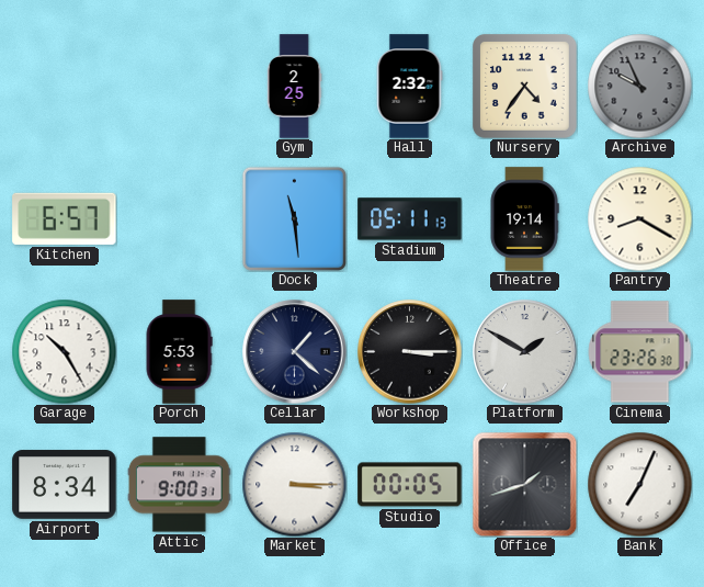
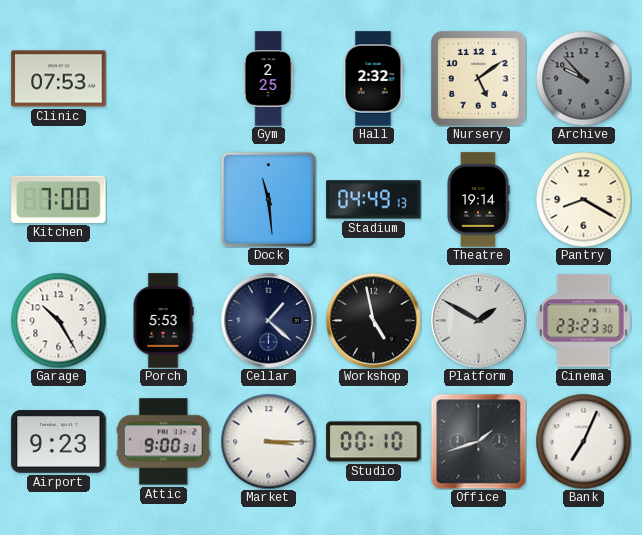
Clinic: none -> 07:53 (59, 79)
Nursery: 4:36 -> 5:09 (478, 78)
Archive: 9:56 -> 9:53 (583, 78)
Kitchen: 6:57 -> 7:00 (59, 199)
Stadium: 05:11 -> 04:49 (374, 200)
Workshop: 3:15 -> 4:58 (374, 321)
Cinema: 23:26 -> 23:23 (583, 321)
Airport: 8:34 -> 9:23 (59, 442)
Studio: 00:05 -> 00:10 (374, 442)
